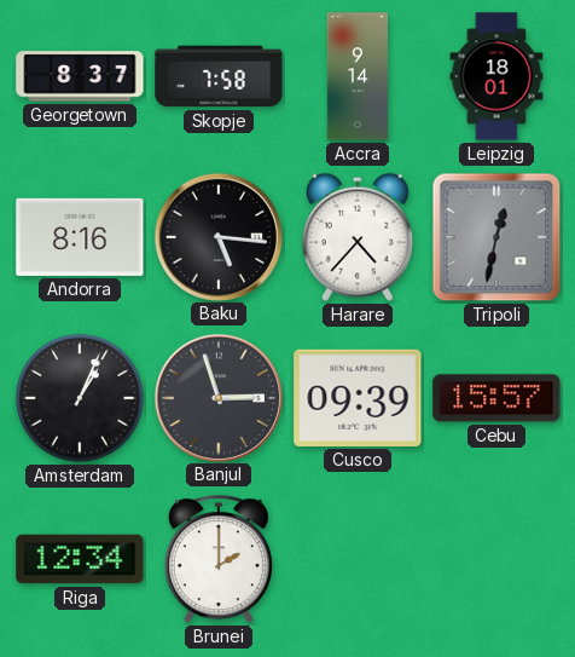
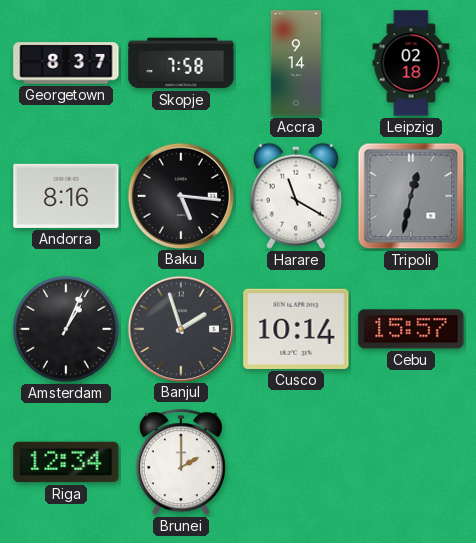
Leipzig: 18:01 -> 02:18 (411, 63)
Harare: 4:37 -> 11:20 (296, 196)
Banjul: 2:57 -> 1:57 (180, 328)
Cusco: 09:39 -> 10:14 (296, 329)
